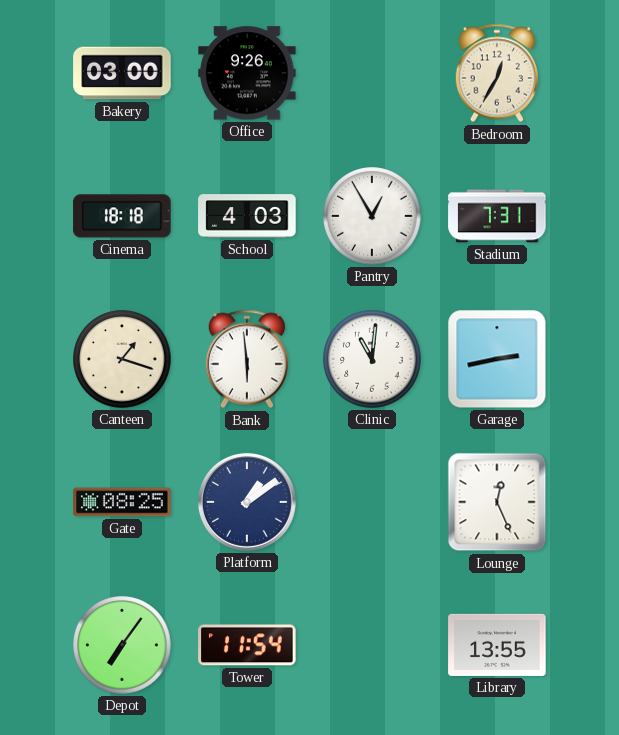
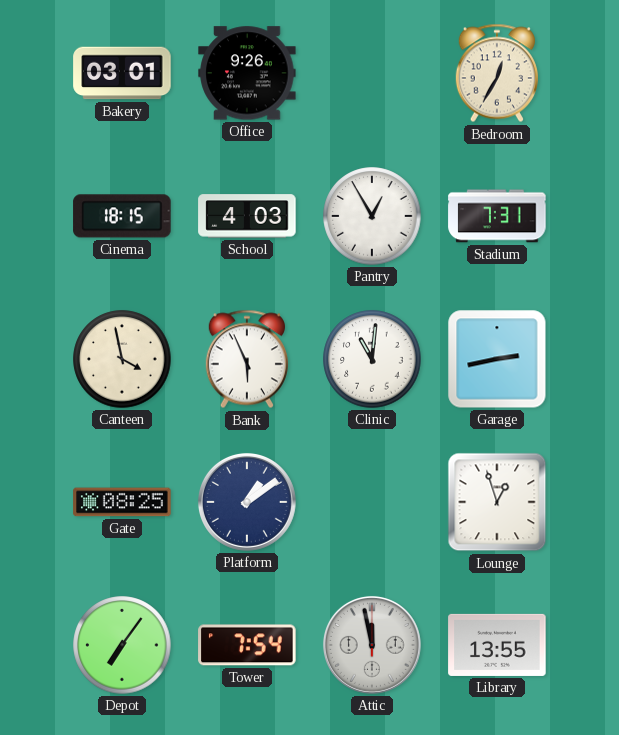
Bakery: 03:00 -> 03:01 (122, 73)
Cinema: 18:18 -> 18:15 (122, 216)
Canteen: 1:18 -> 3:58 (122, 359)
Bank: 5:59 -> 5:56 (247, 359)
Lounge: 12:26 -> 12:57 (497, 502)
Tower: 11:54 -> 7:54 (247, 645)
Attic: none -> 11:58 (372, 645)
